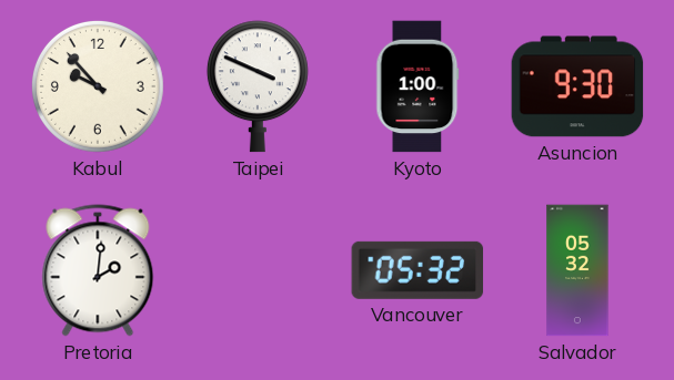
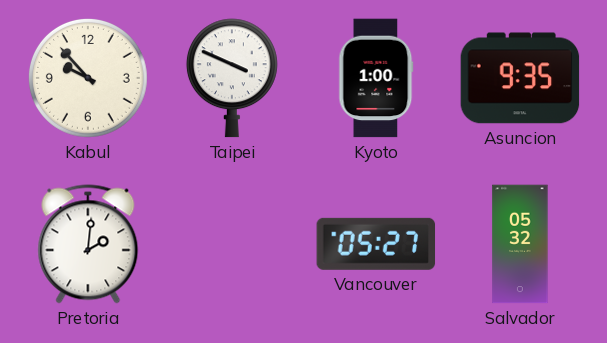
Asuncion: 9:30 -> 9:35 (520, 78)
Vancouver: 05:32 -> 05:27 (376, 244)
